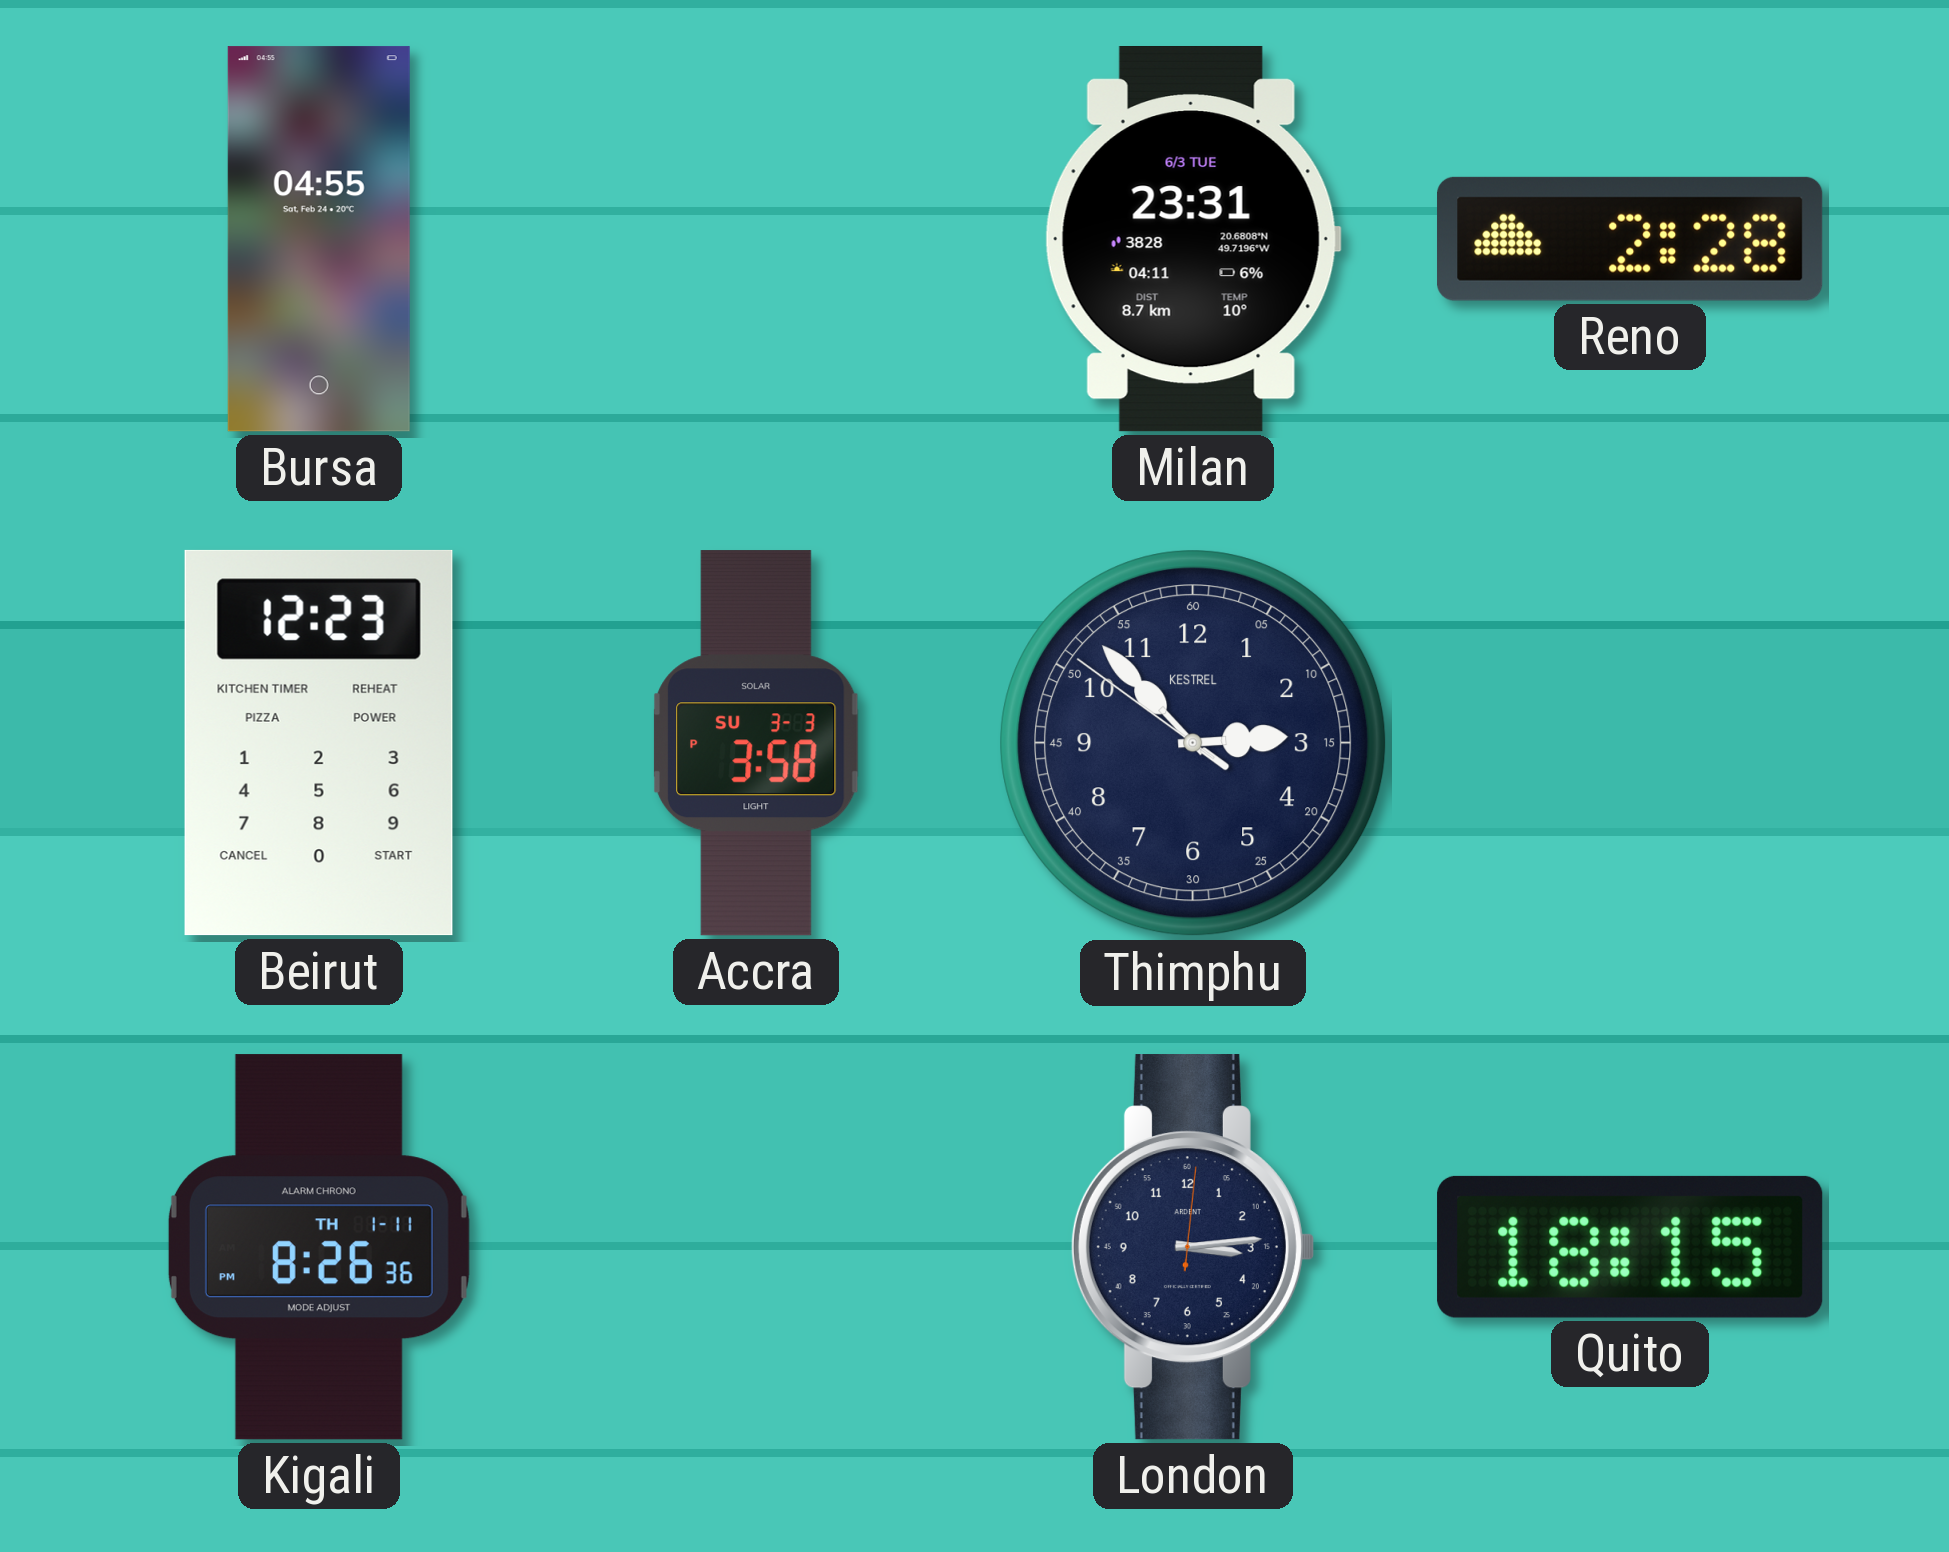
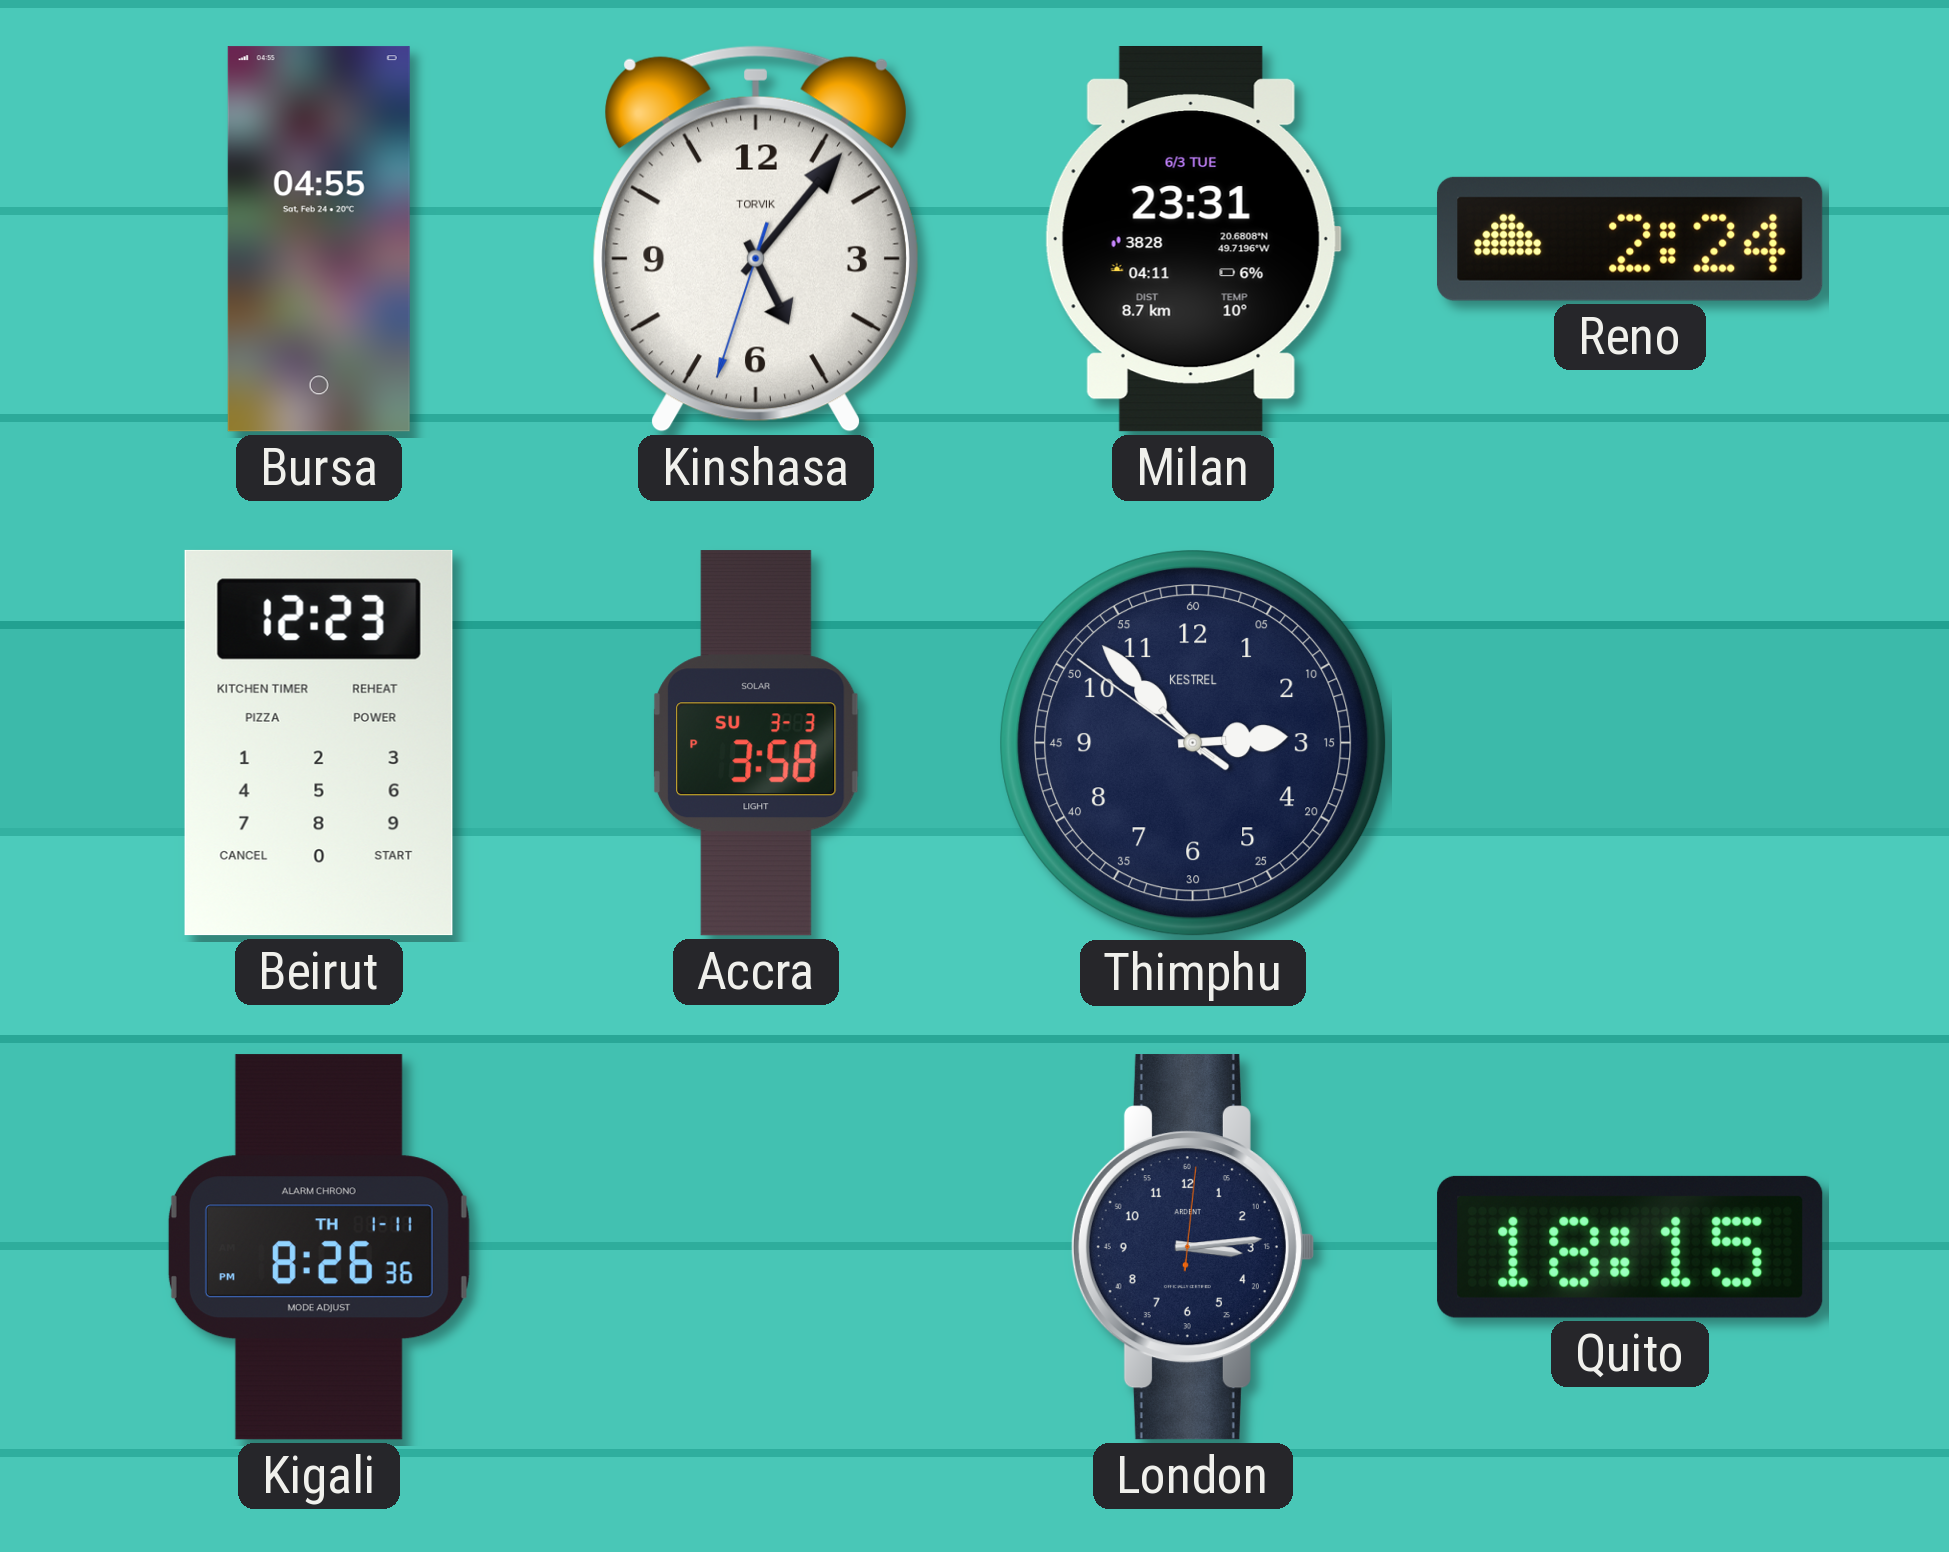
Kinshasa: none -> 5:06 (756, 239)
Reno: 2:28 -> 2:24 (1630, 239)
